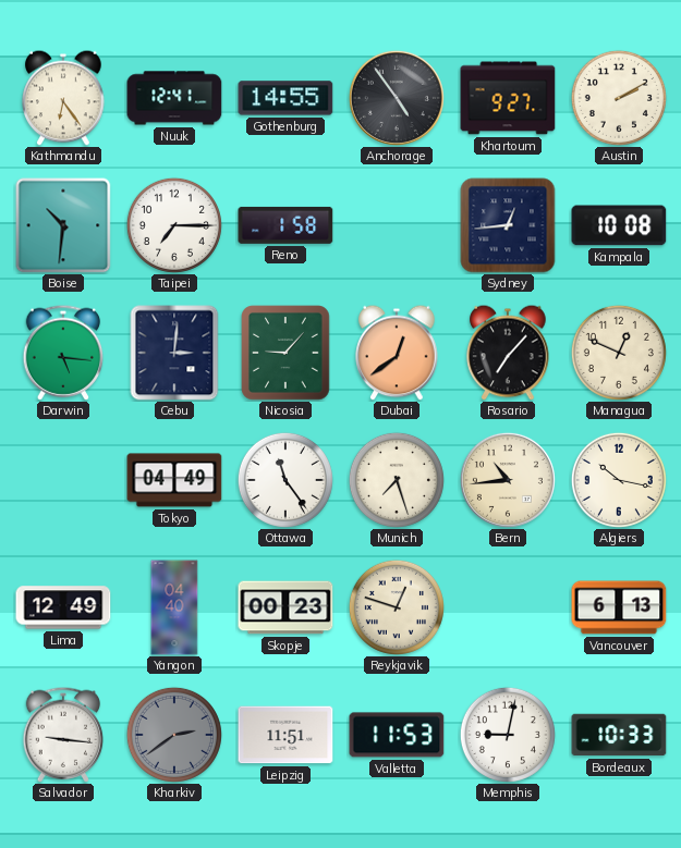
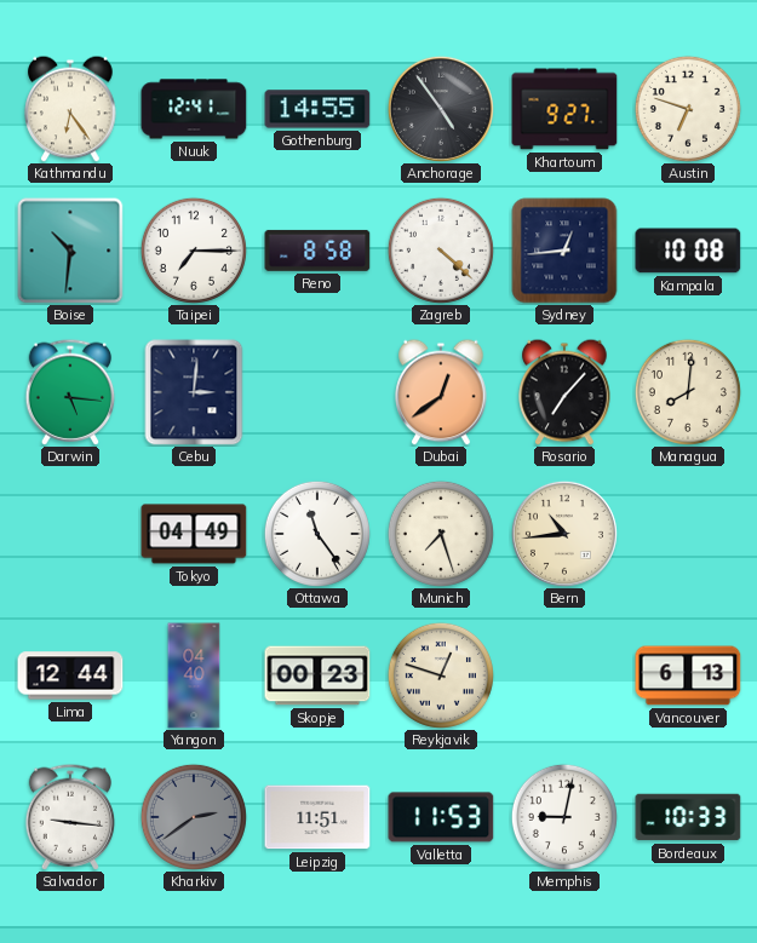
Austin: 2:10 -> 6:48 (688, 109)
Reno: 1:58 -> 8:58 (317, 251)
Zagreb: none -> 4:22 (441, 251)
Nicosia: 9:07 -> none (285, 353)
Managua: 12:49 -> 8:01 (688, 392)
Algiers: 10:17 -> none (619, 480)
Lima: 12:49 -> 12:44 (70, 675)
